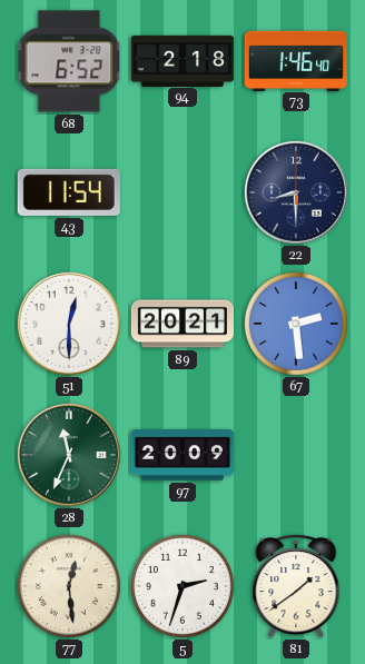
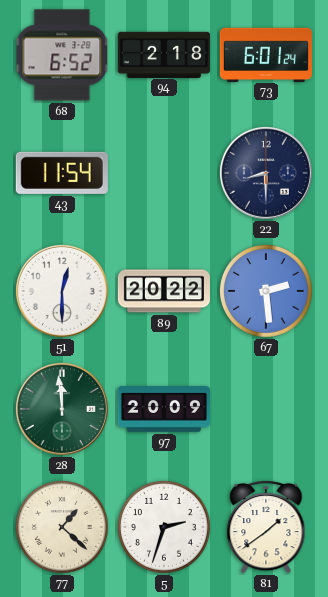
73: 1:46 -> 6:01 (266, 54)
89: 20:21 -> 20:22 (163, 291)
28: 11:34 -> 11:59 (62, 409)
77: 12:29 -> 1:22 (62, 527)
